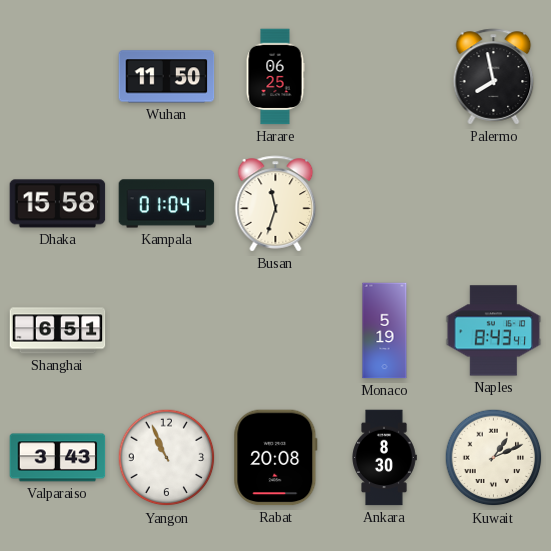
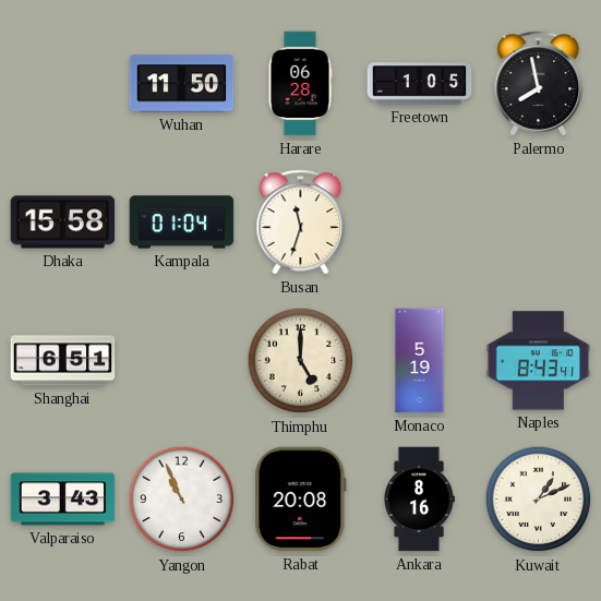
Harare: 06:25 -> 06:28 (300, 84)
Freetown: none -> 1:05 (420, 84)
Thimphu: none -> 5:00 (301, 361)
Ankara: 8:30 -> 8:16 (419, 500)
